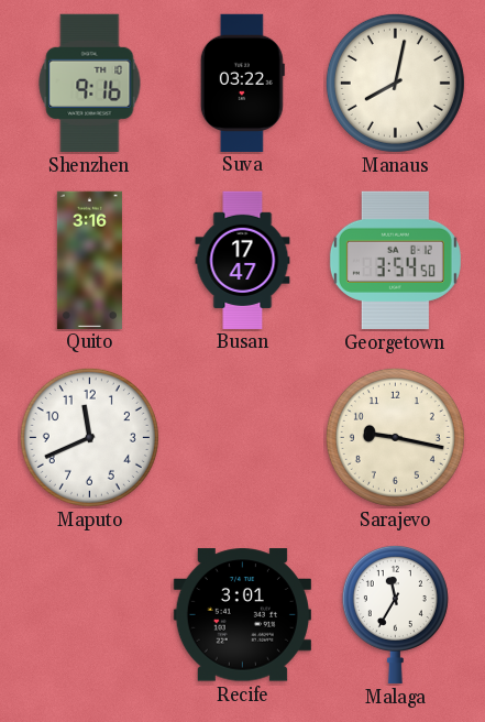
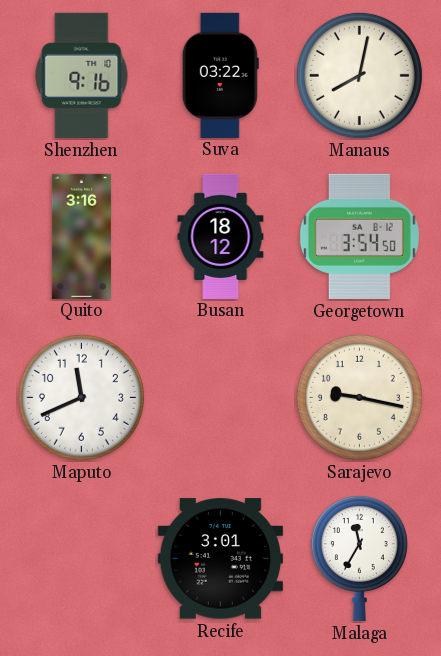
Busan: 17:47 -> 18:12 (221, 236)
